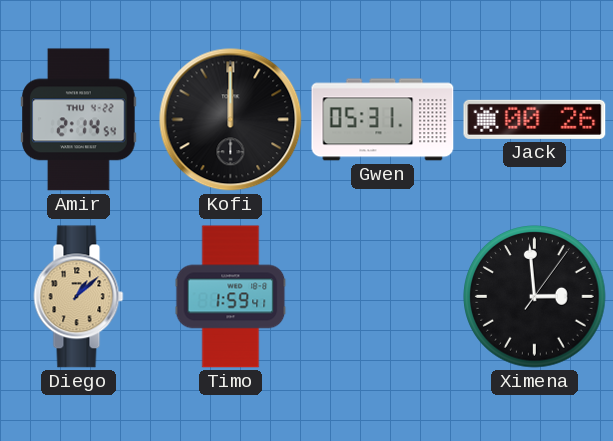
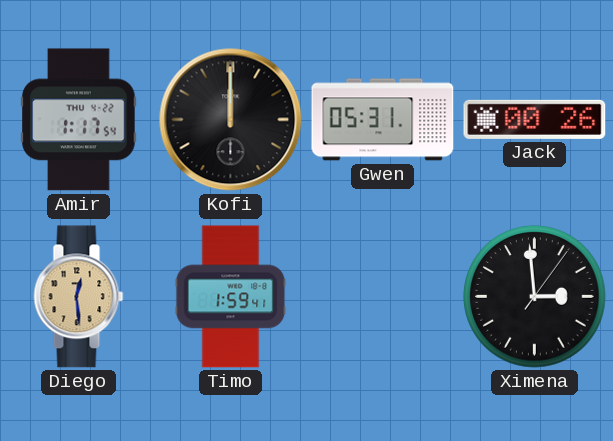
Amir: 2:14 -> 1:17 (79, 120)
Diego: 1:08 -> 12:29 (79, 297)
